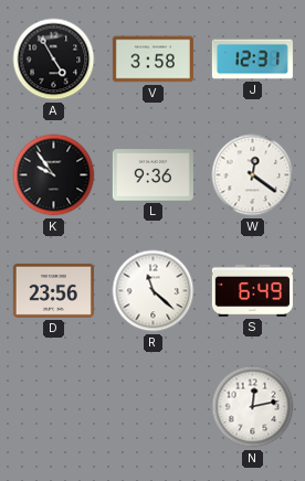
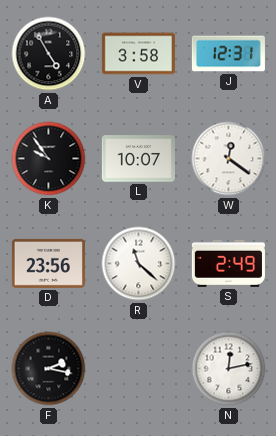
L: 9:36 -> 10:07 (138, 159)
S: 6:49 -> 2:49 (228, 263)
F: none -> 2:17 (49, 369)
